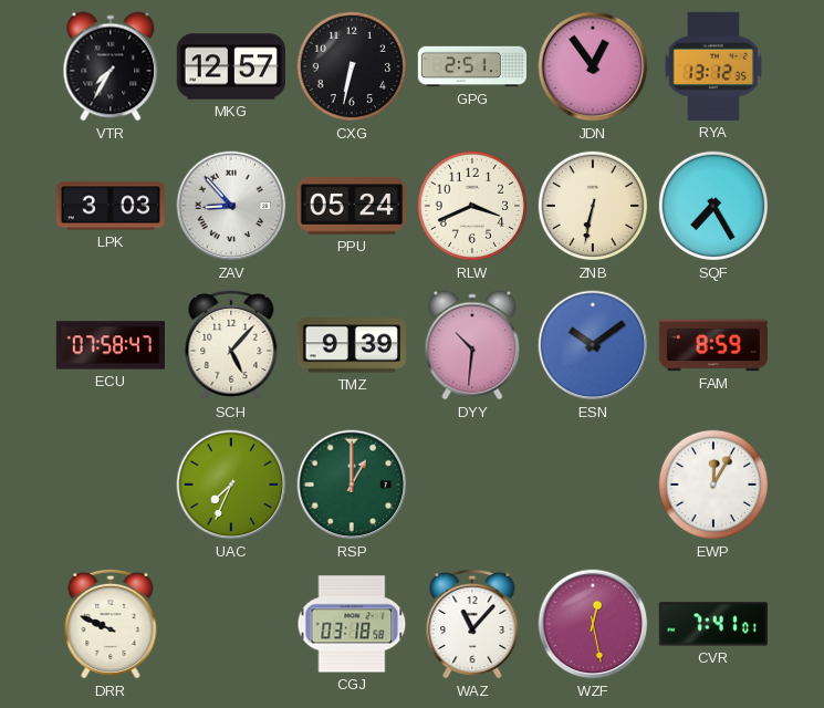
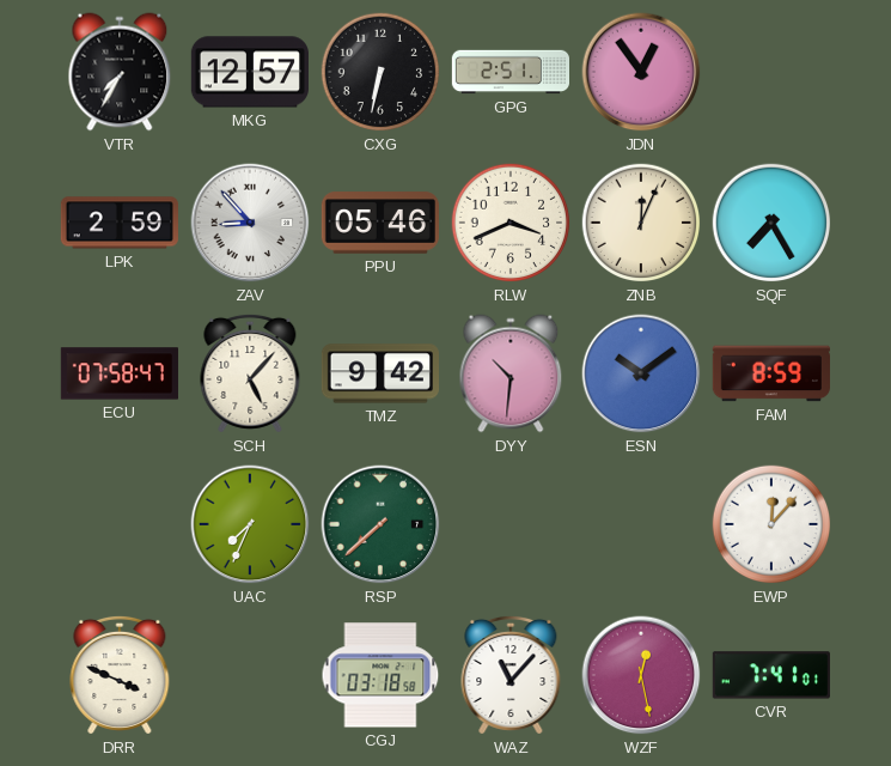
RYA: 13:12 -> none (713, 66)
LPK: 3:03 -> 2:59 (120, 223)
PPU: 05:24 -> 05:46 (380, 223)
ZNB: 6:32 -> 12:04 (641, 223)
TMZ: 9:39 -> 9:42 (379, 373)
RSP: 1:00 -> 7:38 (380, 524)
EWP: 12:05 -> 12:07 (771, 524)
DRR: 9:49 -> 3:49 (120, 675)
